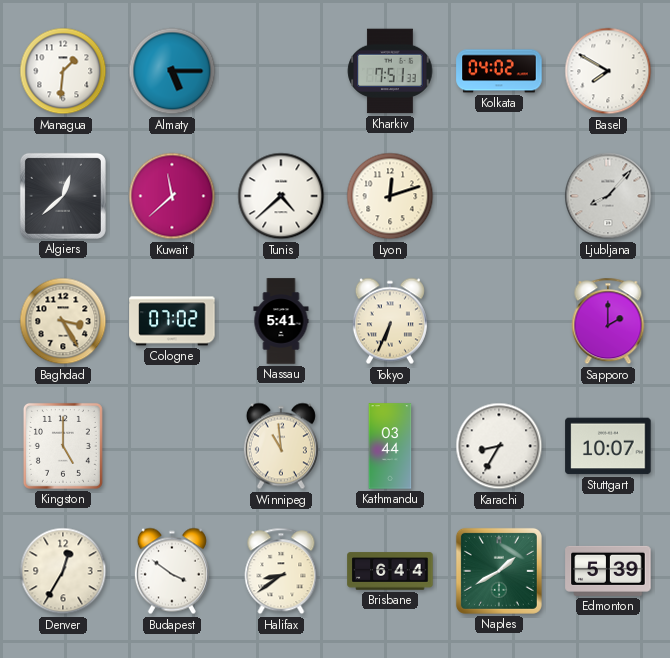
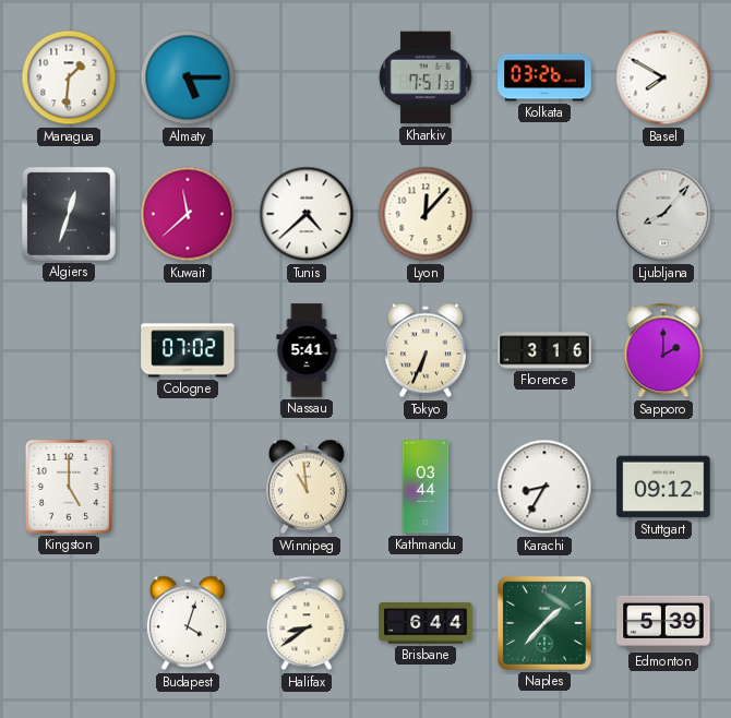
Kolkata: 04:02 -> 03:26 (544, 77)
Algiers: 12:38 -> 12:33 (69, 214)
Lyon: 12:12 -> 12:07 (426, 214)
Baghdad: 3:25 -> none (63, 321)
Florence: none -> 3:16 (544, 350)
Stuttgart: 10:07 -> 09:12 (663, 487)
Denver: 12:35 -> none (63, 571)
Budapest: 3:51 -> 4:03 (188, 623)
Naples: 1:40 -> 1:37 (544, 623)
